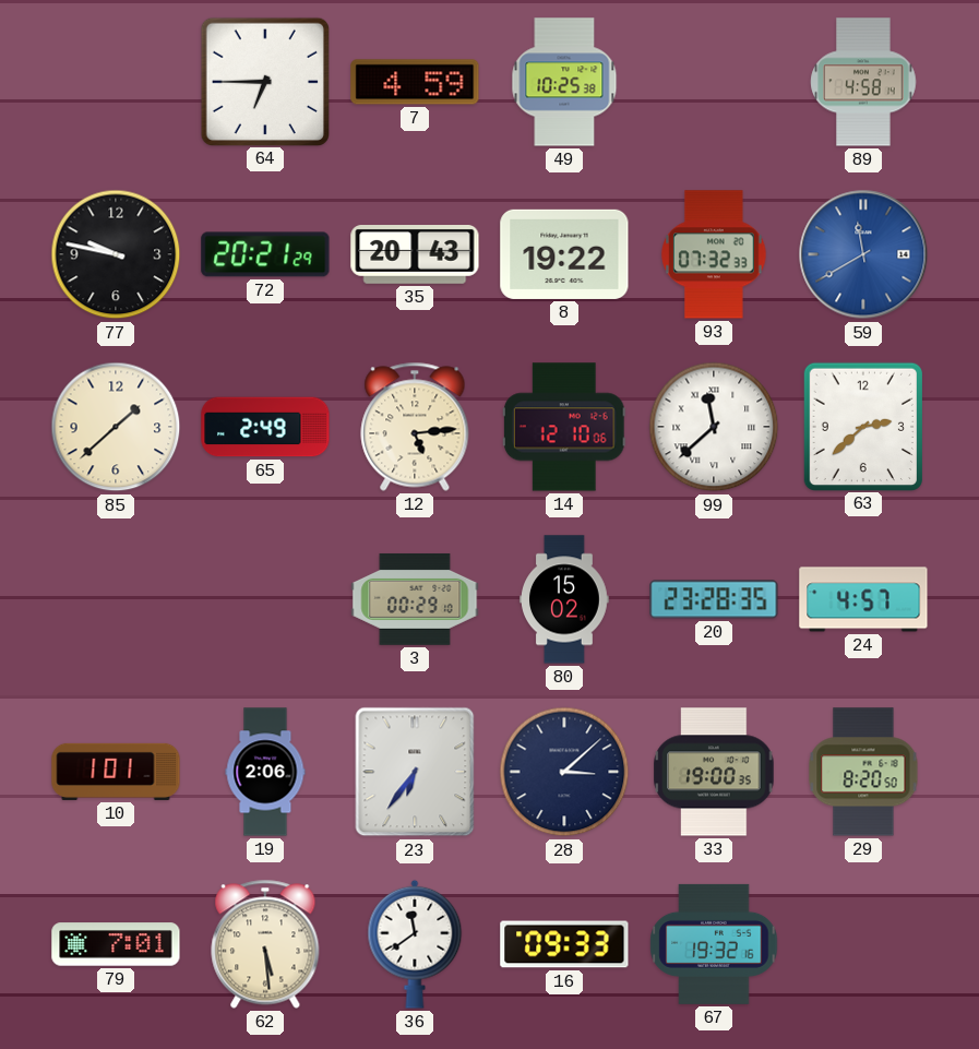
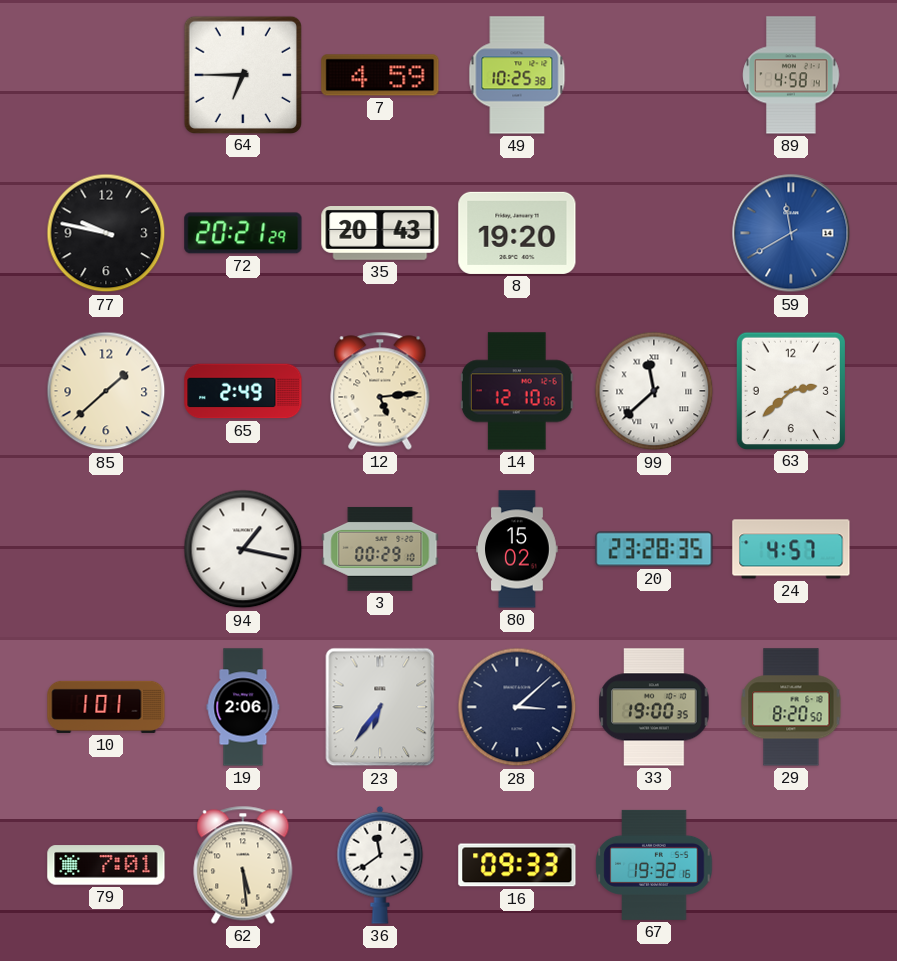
8: 19:22 -> 19:20 (517, 233)
93: 07:32 -> none (714, 254)
94: none -> 1:17 (243, 549)
